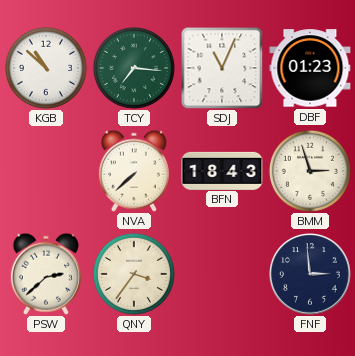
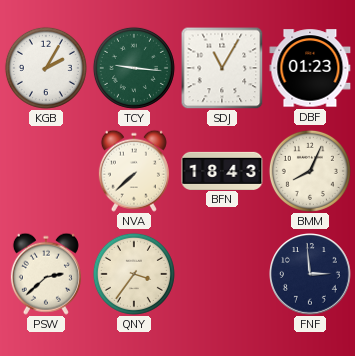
KGB: 10:52 -> 2:05 (46, 68)
TCY: 7:16 -> 9:16 (134, 68)
SDJ: 11:04 -> 11:05 (222, 68)
BMM: 2:57 -> 8:04 (310, 171)
